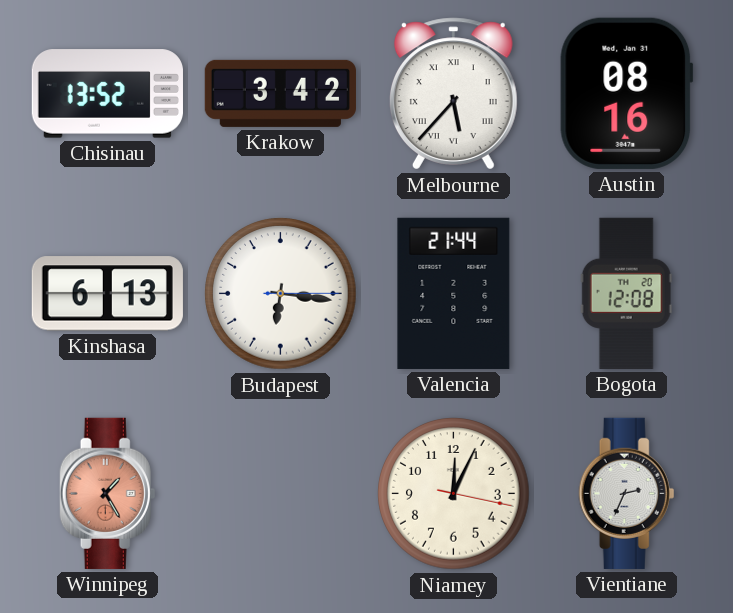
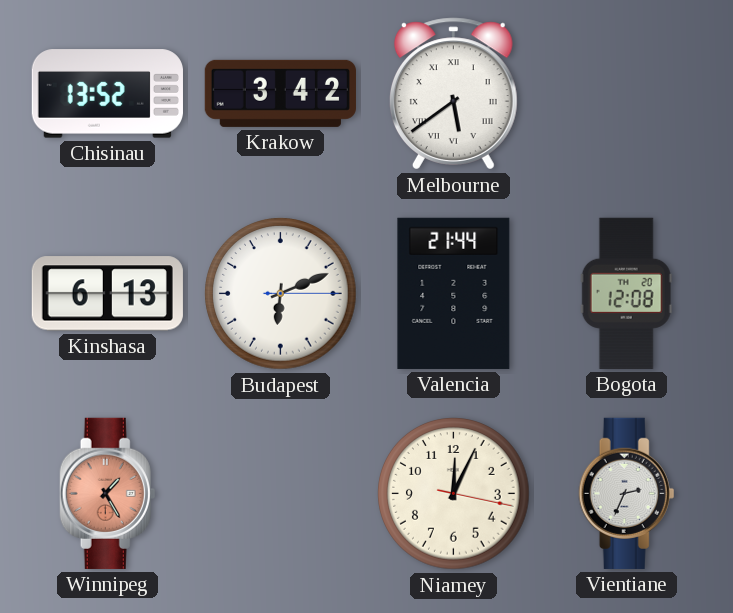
Melbourne: 5:37 -> 5:39 (453, 94)
Austin: 08:16 -> none (627, 93)
Budapest: 6:16 -> 6:11 (281, 294)
